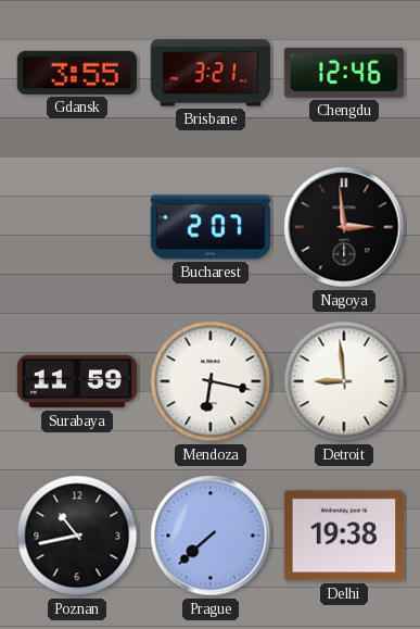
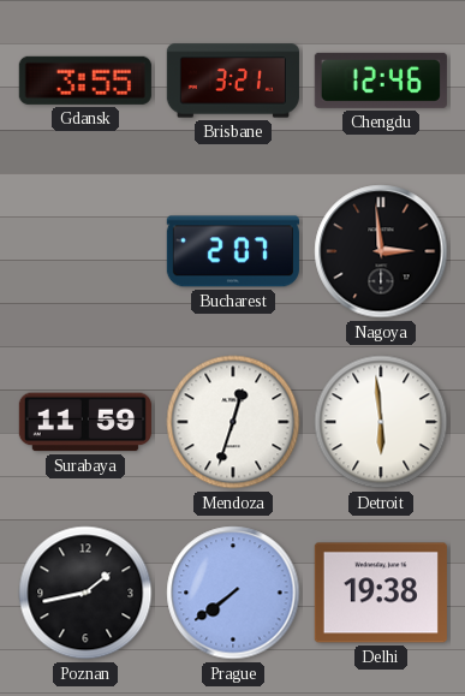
Mendoza: 6:17 -> 12:33 (233, 422)
Detroit: 8:59 -> 5:59 (381, 422)
Poznan: 10:43 -> 1:43 (85, 593)
Prague: 7:38 -> 7:39 (233, 593)
